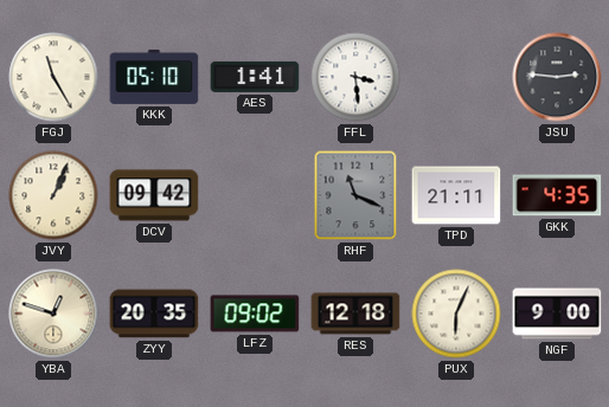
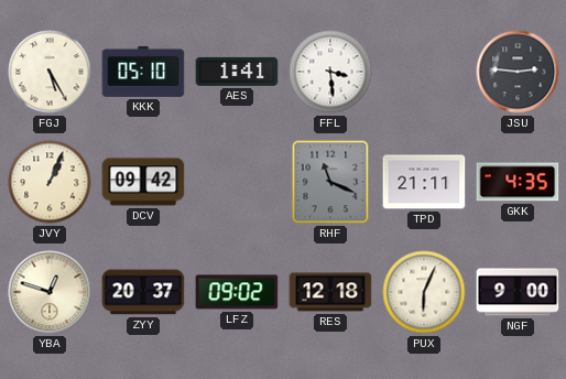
FGJ: 11:25 -> 5:25 (50, 72)
ZYY: 20:35 -> 20:37 (143, 292)
